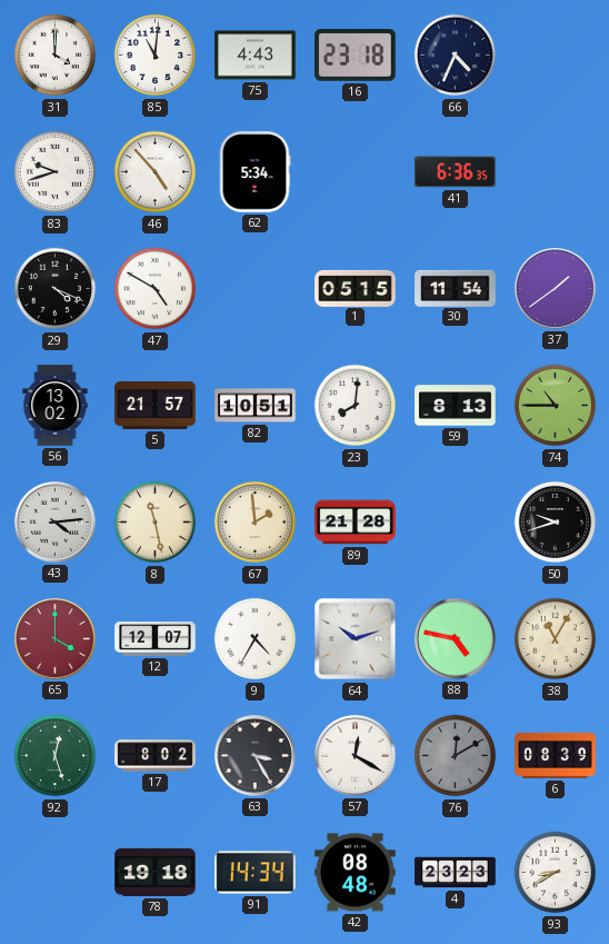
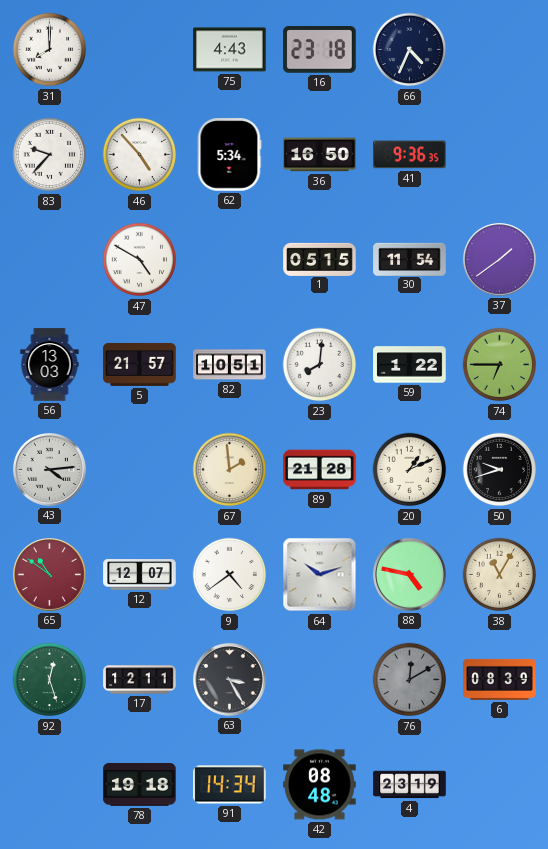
31: 4:00 -> 8:00 (50, 50)
85: 11:01 -> none (156, 56)
83: 9:42 -> 9:37 (50, 155)
36: none -> 16:50 (320, 155)
41: 6:36 -> 9:36 (410, 155)
29: 4:19 -> none (56, 289)
56: 13:02 -> 13:03 (50, 365)
59: 8:13 -> 1:22 (410, 365)
74: 10:45 -> 6:45 (500, 365)
8: 11:28 -> none (156, 523)
20: none -> 1:11 (410, 470)
65: 4:00 -> 10:51 (50, 575)
9: 4:35 -> 4:39 (230, 575)
17: 8:02 -> 12:11 (140, 680)
57: 12:20 -> none (356, 756)
4: 23:23 -> 23:19 (410, 785)
93: 8:40 -> none (556, 873)
